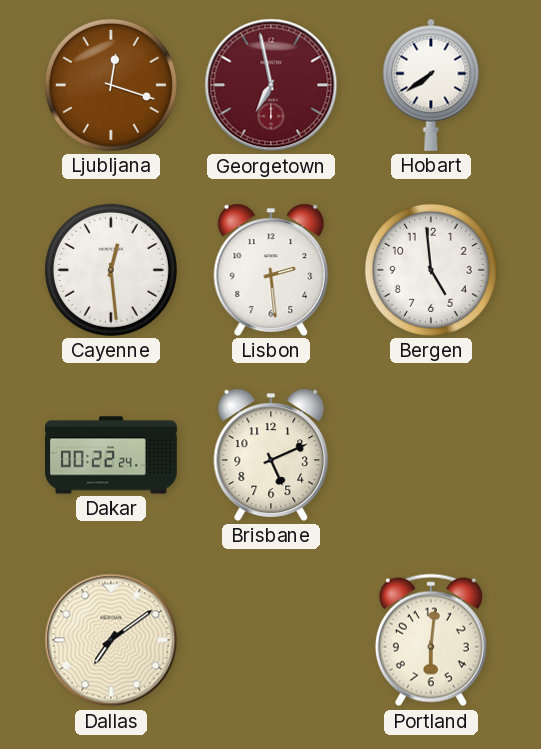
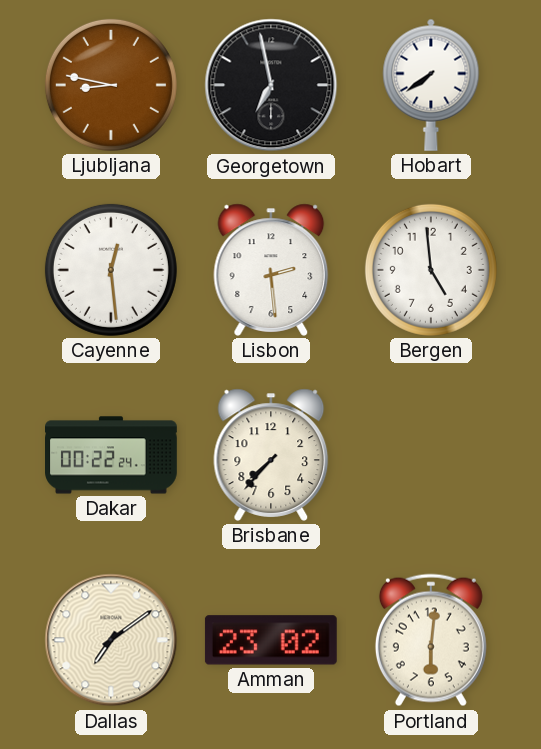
Ljubljana: 12:18 -> 8:47 (111, 85)
Georgetown dial: burgundy -> black (271, 85)
Brisbane: 5:11 -> 7:37 (271, 455)
Amman: none -> 23:02 (271, 640)
